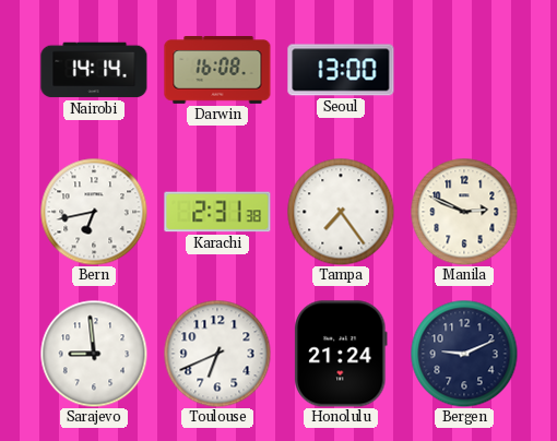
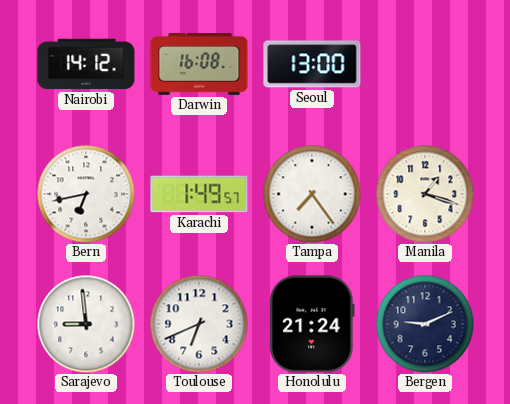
Nairobi: 14:14 -> 14:12 (86, 64)
Karachi: 2:31 -> 1:49 (199, 194)
Manila: 2:49 -> 1:18 (425, 194)
